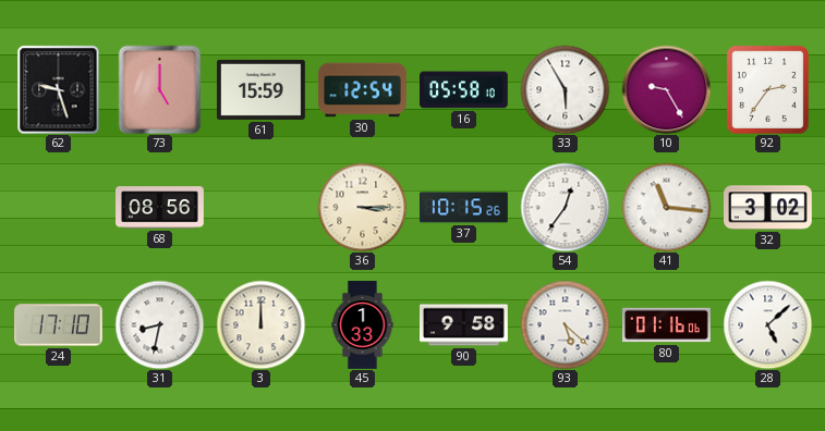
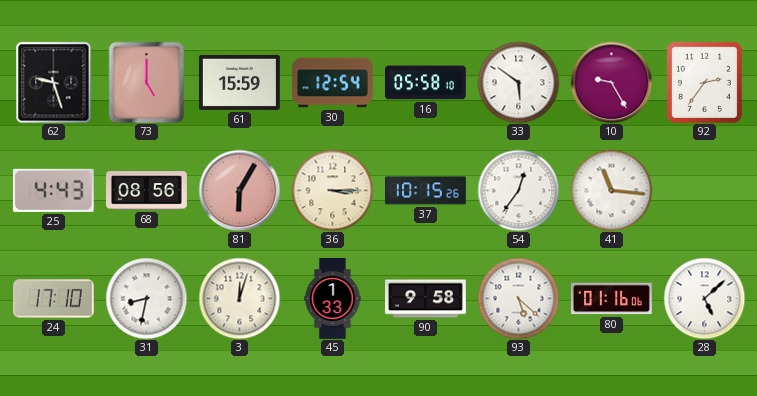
33: 5:55 -> 5:51 (518, 82)
25: none -> 4:43 (53, 190)
81: none -> 6:05 (239, 190)
32: 3:02 -> none (768, 208)
3: 12:00 -> 12:03 (239, 298)
